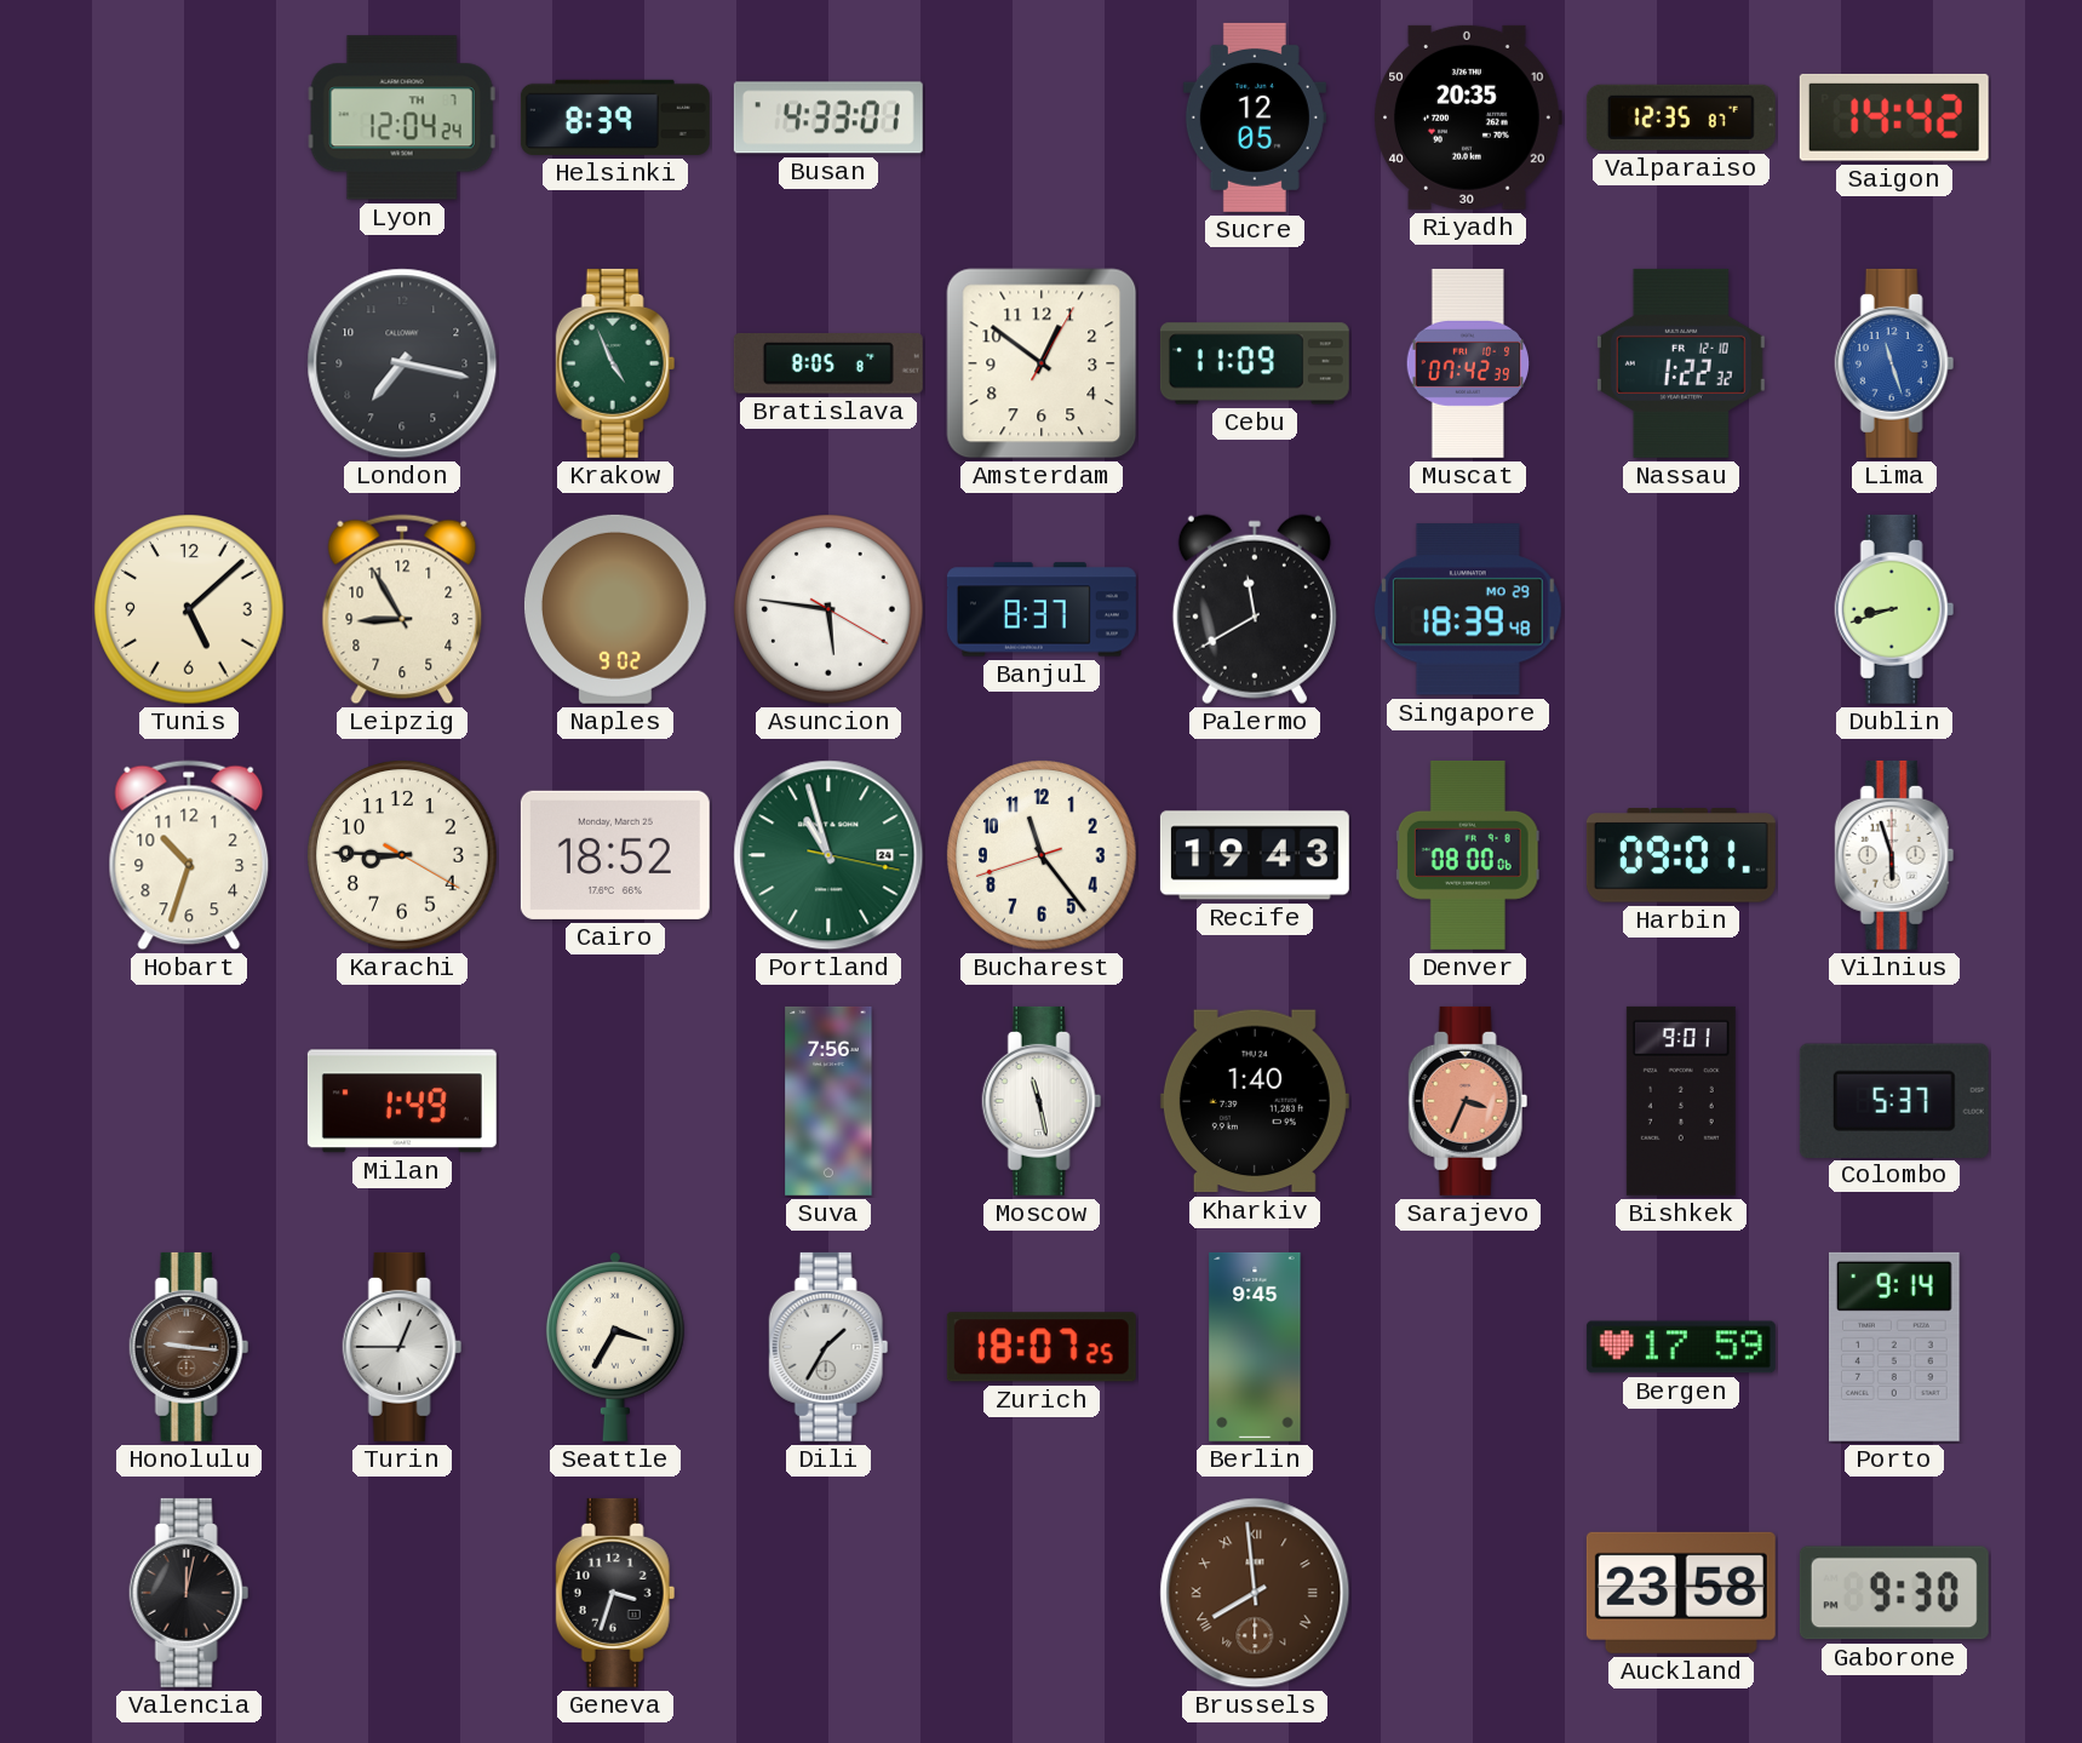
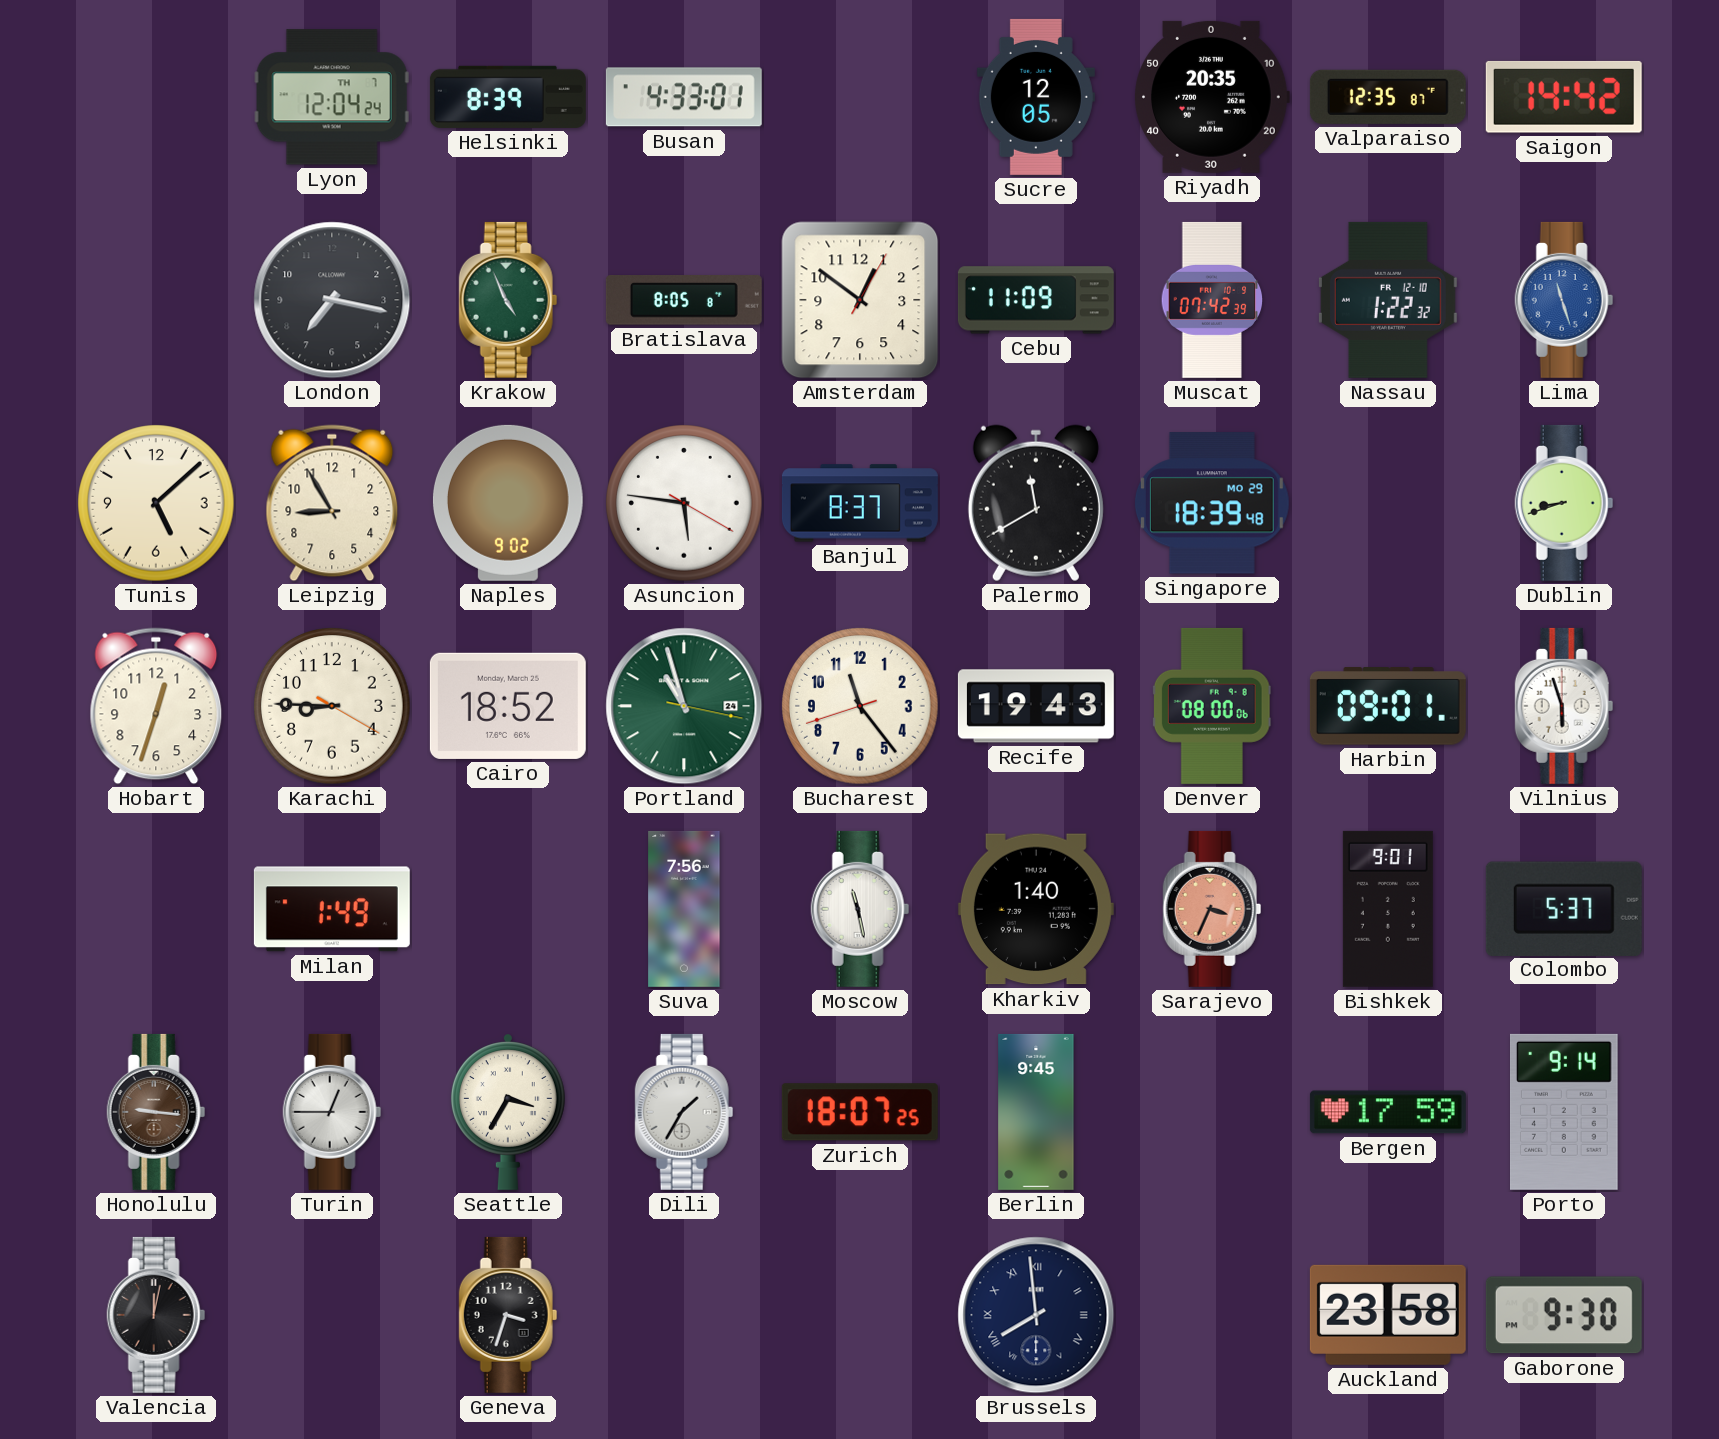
Hobart: 10:33 -> 12:33 (156, 706)
Brussels dial: brown -> navy (1036, 1315)
